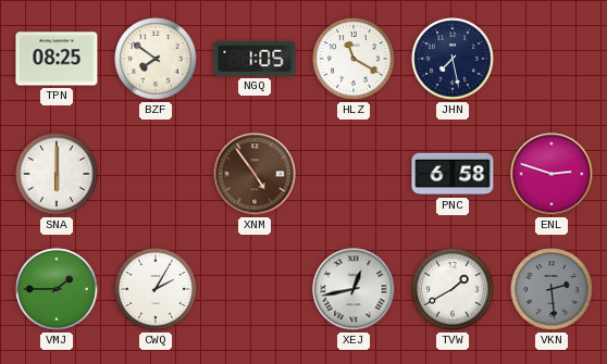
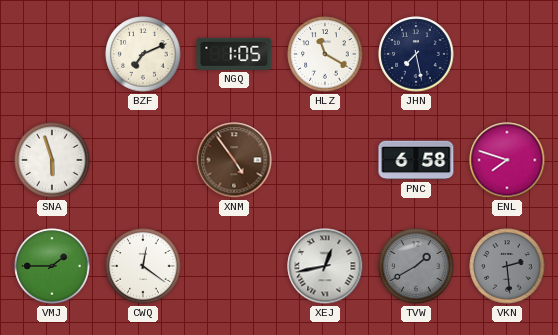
TPN: 08:25 -> none (57, 59)
BZF: 7:51 -> 7:11 (143, 54)
SNA: 6:00 -> 5:57 (52, 160)
ENL: 2:48 -> 7:48 (507, 160)
CWQ: 2:05 -> 12:21 (143, 266)
TVW dial: white -> grey (416, 266)
